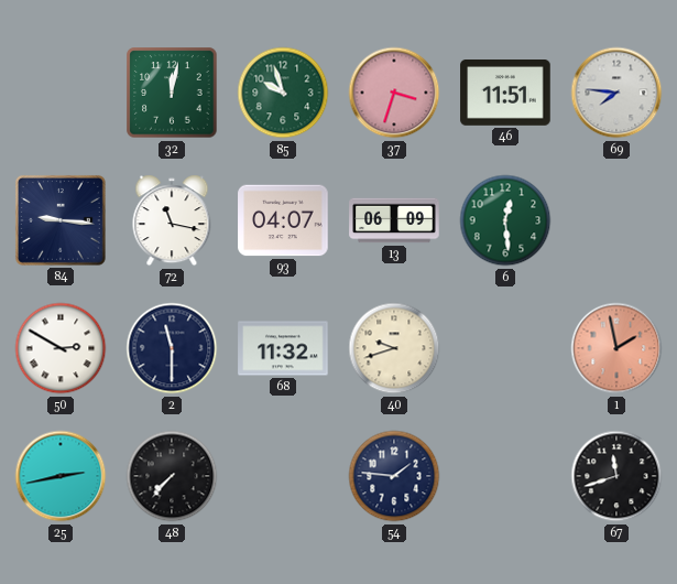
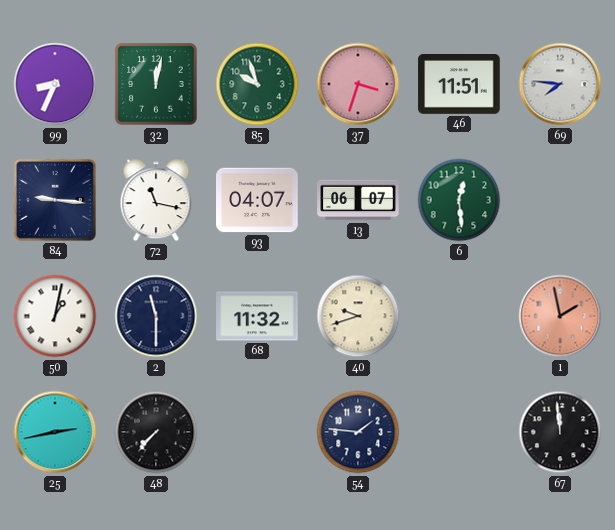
99: none -> 8:34 (55, 84)
13: 06:09 -> 06:07 (358, 200)
50: 2:50 -> 1:02 (55, 316)
67: 11:42 -> 11:59 (560, 432)
